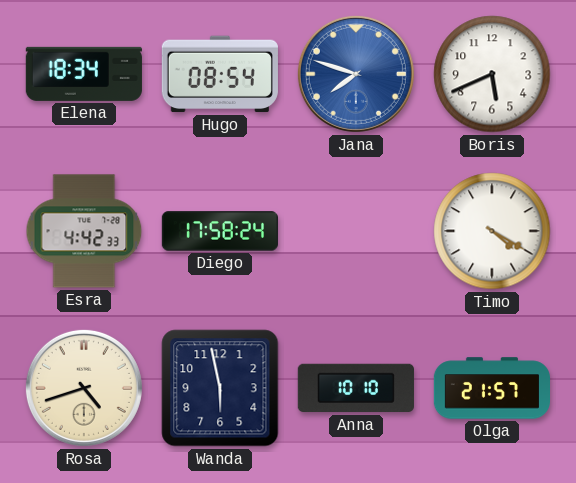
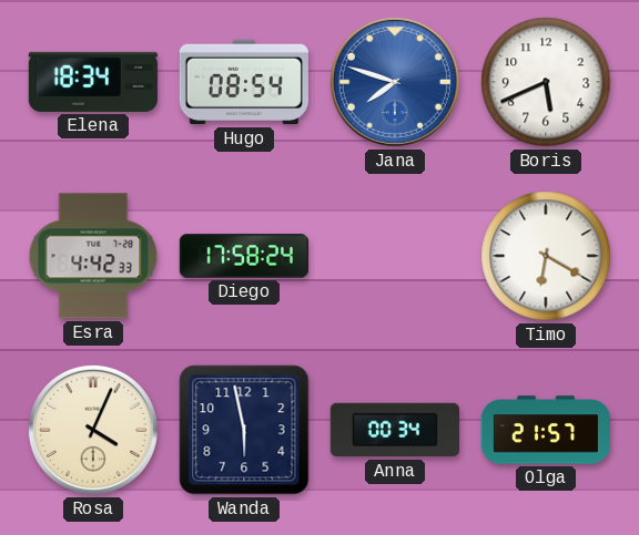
Timo: 4:20 -> 6:20 (546, 256)
Rosa: 4:42 -> 4:04 (93, 430)
Anna: 10:10 -> 00:34 (395, 430)
